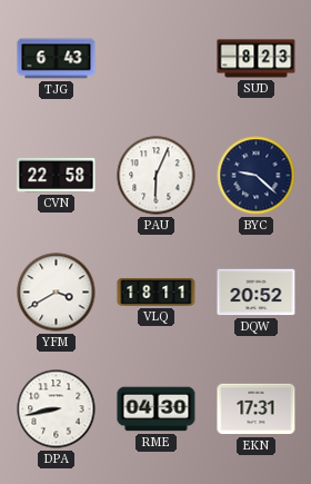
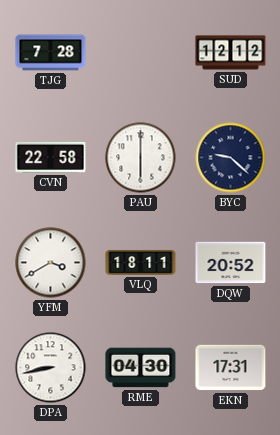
TJG: 6:43 -> 7:28 (51, 53)
SUD: 8:23 -> 12:12 (231, 53)
PAU: 6:04 -> 6:00 (141, 158)
